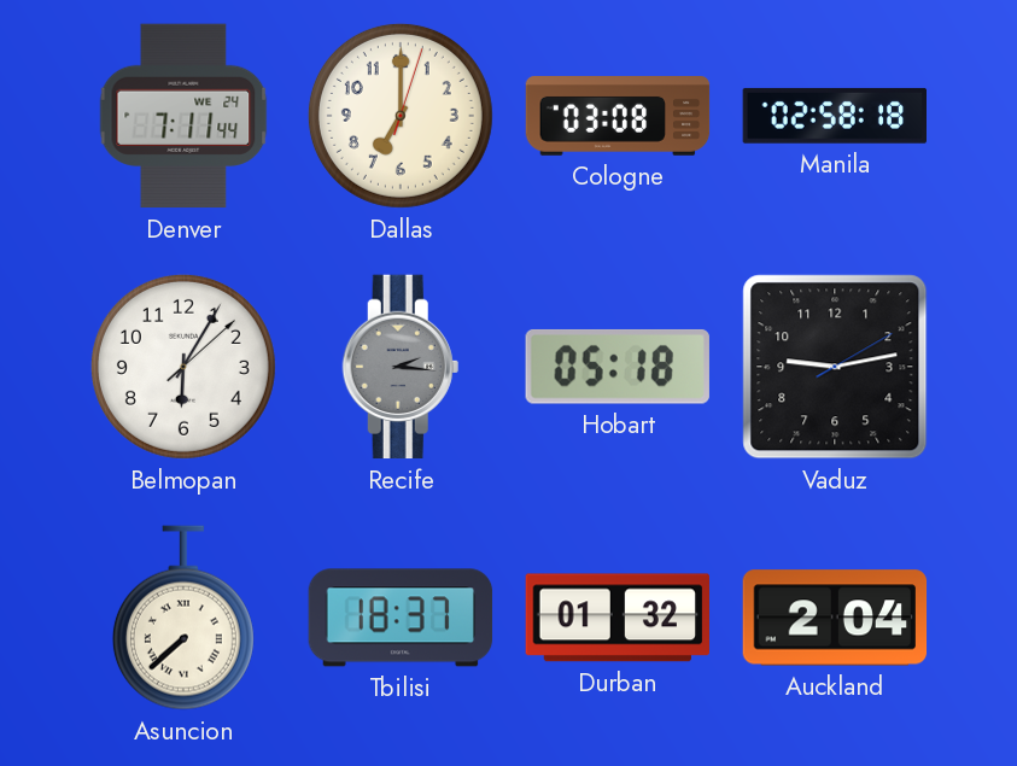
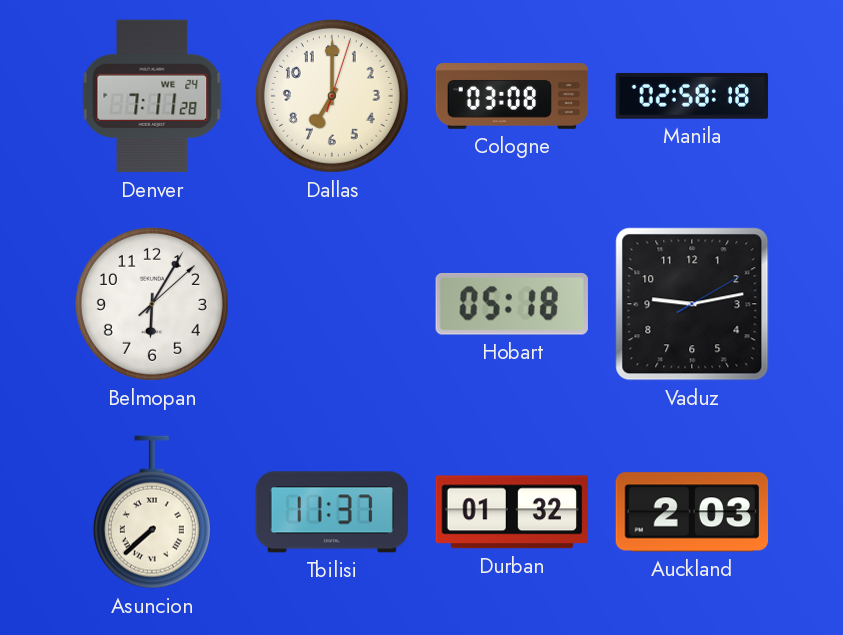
Denver: 7:11:44 -> 7:11:28 (152, 96)
Recife: 2:16 -> none (401, 367)
Tbilisi: 18:37 -> 11:37 (332, 512)
Auckland: 2:04 -> 2:03 (692, 512)
